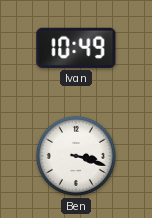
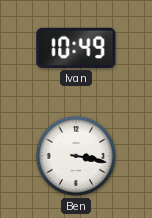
Ben: 3:18 -> 3:17 (76, 156)
